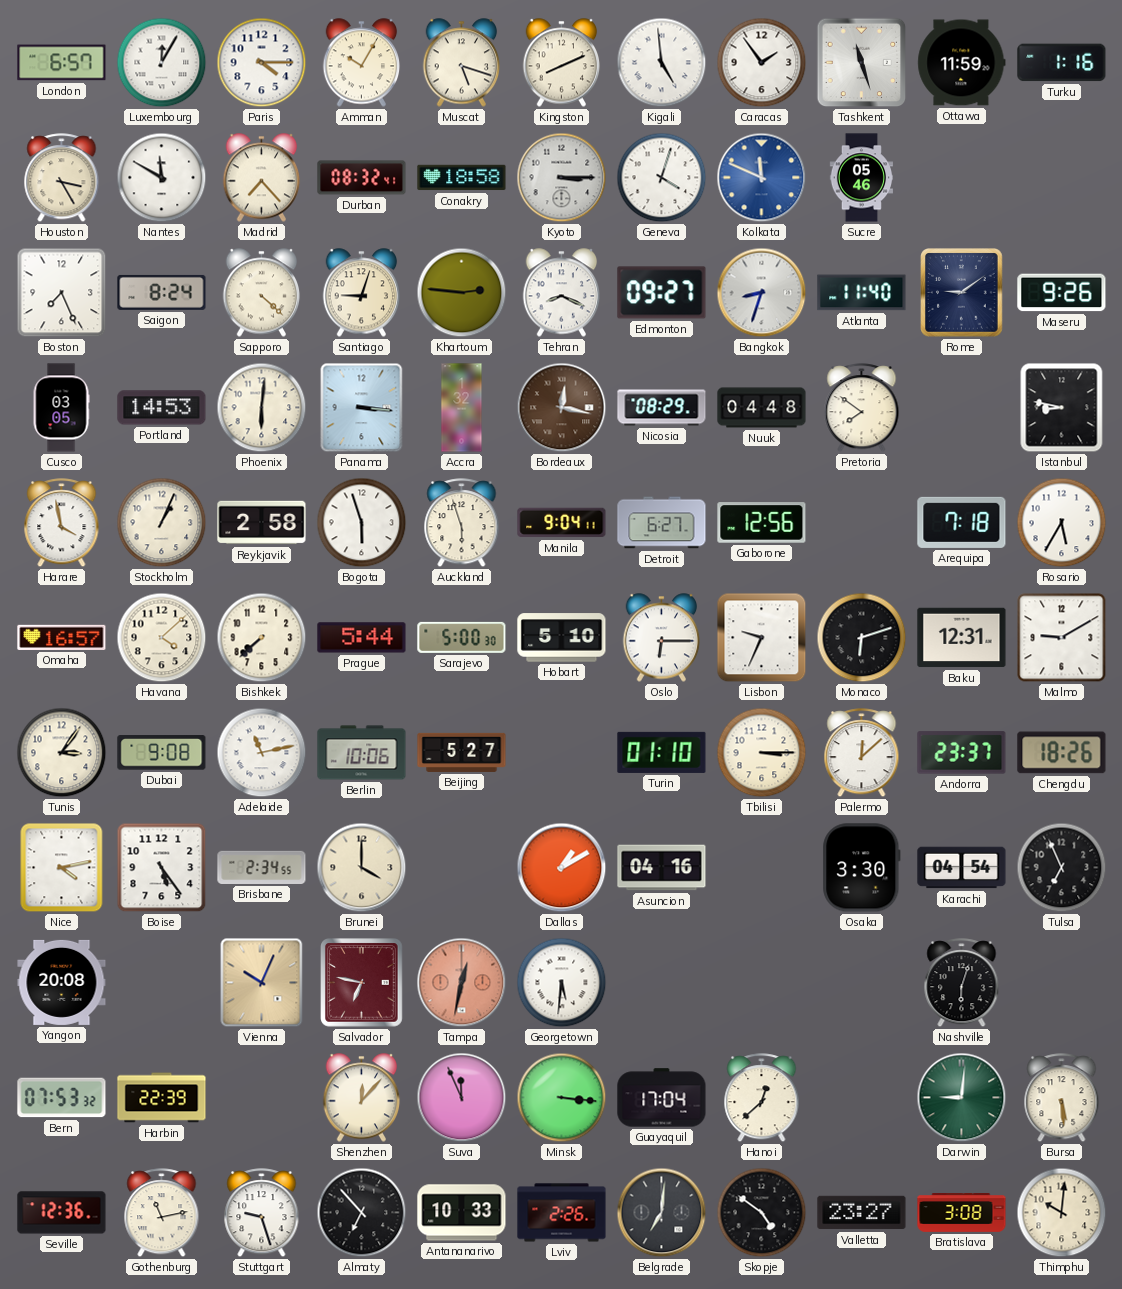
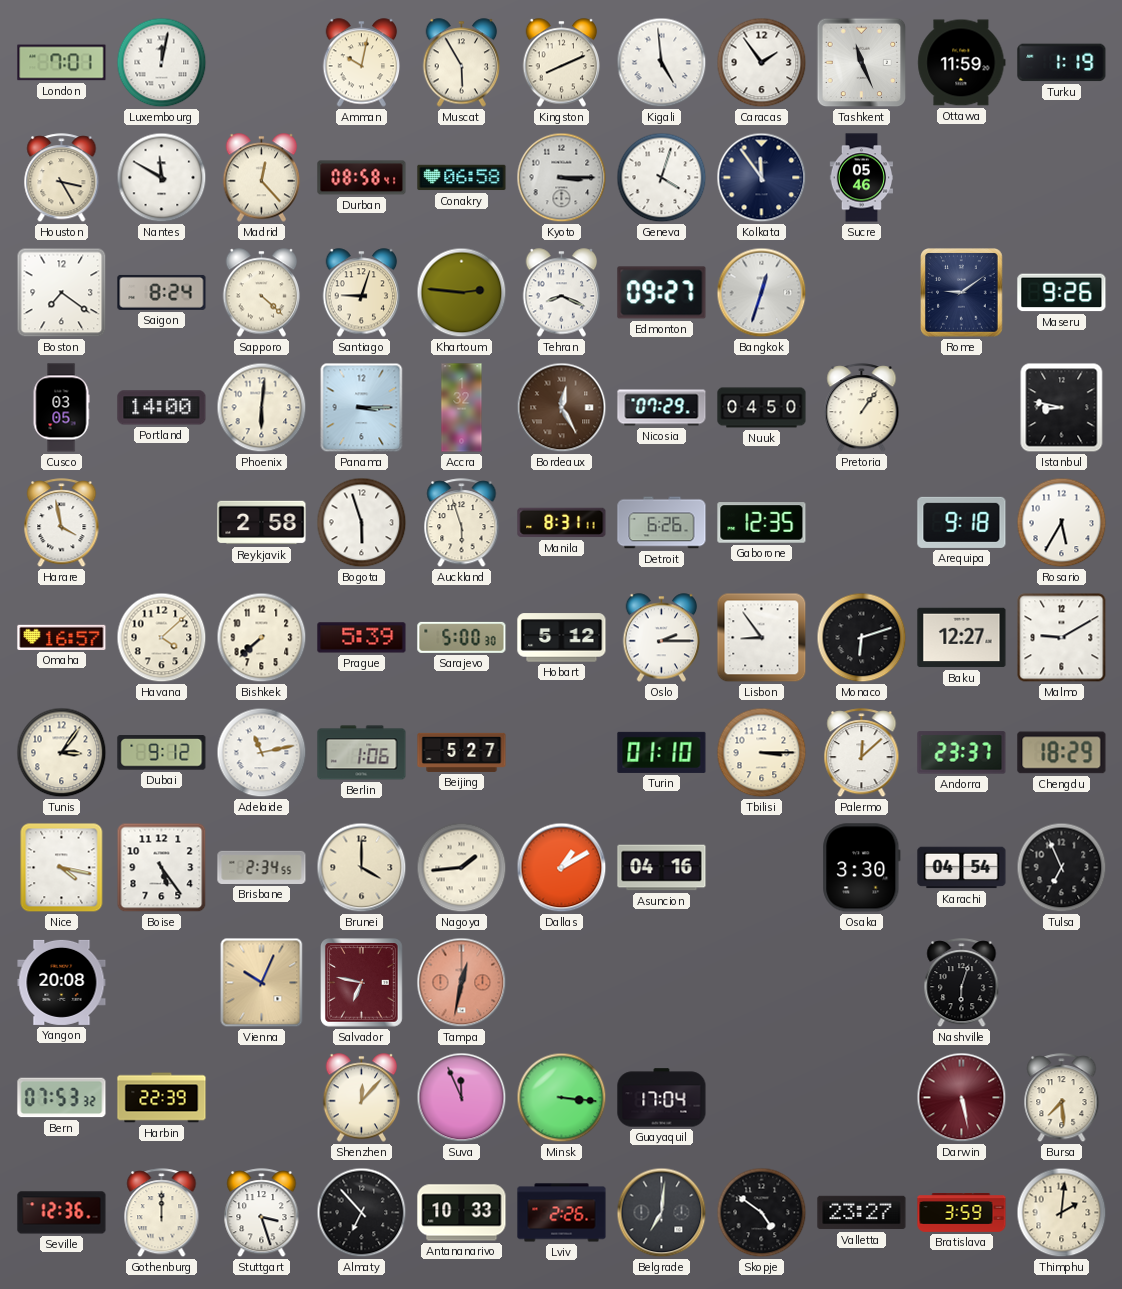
London: 6:57 -> 7:01 (62, 63)
Luxembourg: 12:05 -> 12:02 (162, 63)
Paris: 4:15 -> none (262, 63)
Amman: 10:05 -> 10:02 (362, 63)
Muscat: 5:18 -> 5:55 (462, 63)
Tashkent: 11:27 -> 11:26 (862, 63)
Turku: 1:16 -> 1:19 (1062, 63)
Madrid: 7:23 -> 12:23 (262, 178)
Durban: 08:32 -> 08:58 (362, 178)
Conakry: 18:58 -> 06:58 (462, 178)
Kolkata: 11:49 -> 11:54 (762, 178)
Kolkata dial: blue -> navy (762, 178)
Boston: 7:26 -> 7:21 (62, 293)
Bangkok: 8:33 -> 12:33 (762, 293)
Atlanta: 11:40 -> none (862, 293)
Portland: 14:53 -> 14:00 (162, 408)
Panama: 3:16 -> 3:15 (362, 408)
Bordeaux: 12:17 -> 12:25 (562, 408)
Nicosia: 08:29 -> 07:29 (662, 408)
Nuuk: 04:48 -> 04:50 (762, 408)
Pretoria: 7:51 -> 1:06 (862, 408)
Stockholm: 1:04 -> none (162, 523)
Manila: 9:04 -> 8:31 (562, 523)
Detroit: 6:27 -> 6:26 (662, 523)
Gaborone: 12:56 -> 12:35 (762, 523)
Arequipa: 7:18 -> 9:18 (962, 522)
Prague: 5:44 -> 5:39 (362, 638)
Hobart: 5:10 -> 5:12 (562, 638)
Oslo: 6:15 -> 2:15 (662, 638)
Lisbon: 9:34 -> 8:54 (762, 638)
Baku: 12:31 -> 12:27 (962, 638)
Dubai: 9:08 -> 9:12 (162, 753)
Berlin: 10:06 -> 1:06 (362, 753)
Chengdu: 18:26 -> 18:29 (1062, 753)
Nice: 4:13 -> 4:17 (62, 868)
Nagoya: none -> 1:44 (462, 868)
Georgetown: 5:31 -> none (562, 983)
Hanoi: 12:38 -> none (762, 1098)
Darwin: 9:01 -> 5:28 (962, 1098)
Darwin dial: green -> burgundy (962, 1098)
Bursa: 5:29 -> 7:29 (1062, 1098)
Gothenburg: 11:13 -> 12:00 (162, 1213)
Stuttgart: 9:27 -> 3:27 (262, 1213)
Bratislava: 3:08 -> 3:59 (962, 1213)
Thimphu: 10:01 -> 2:01 (1062, 1213)
